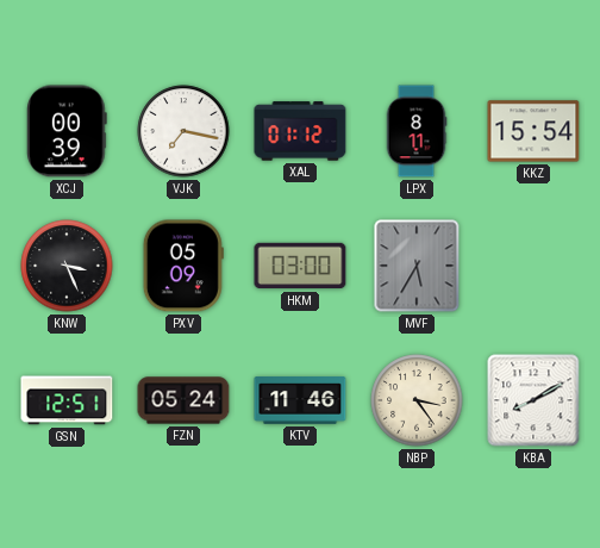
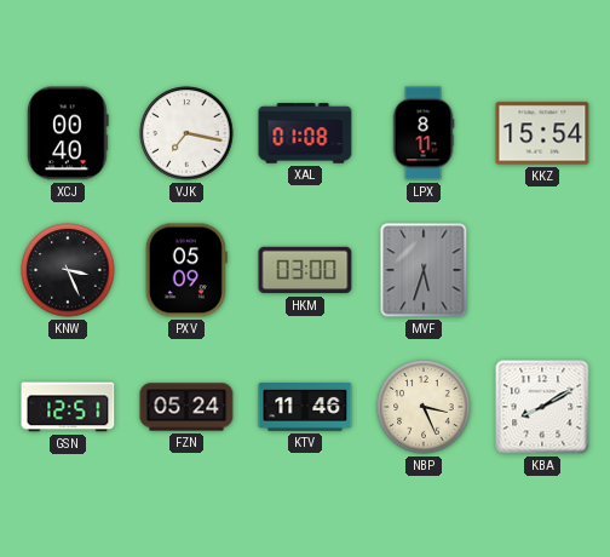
XCJ: 00:39 -> 00:40 (69, 133)
XAL: 01:12 -> 01:08 (305, 133)
MVF: 5:35 -> 5:33 (424, 270)
NBP: 3:24 -> 3:26 (424, 407)
